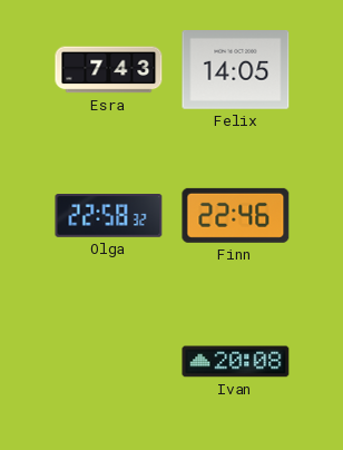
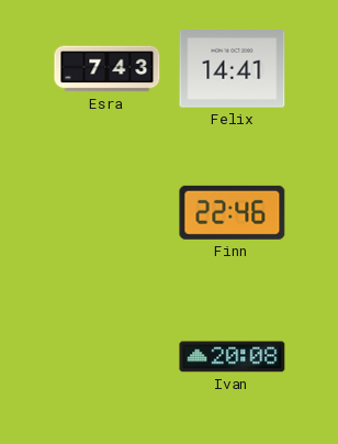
Felix: 14:05 -> 14:41 (233, 69)
Olga: 22:58 -> none (109, 216)
